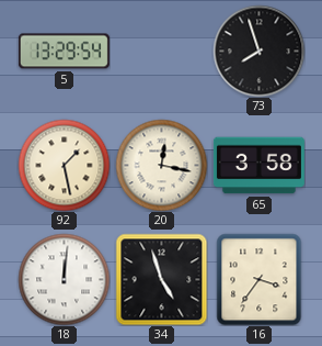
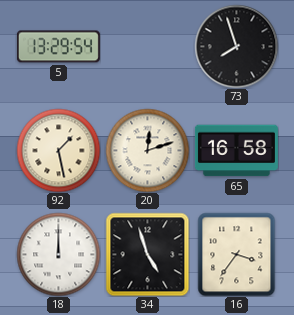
20: 12:17 -> 12:12 (147, 150)
65: 3:58 -> 16:58 (236, 151)
18: 12:01 -> 12:00 (58, 254)
